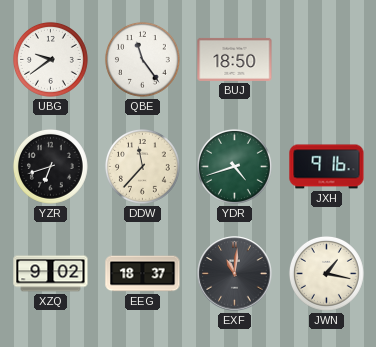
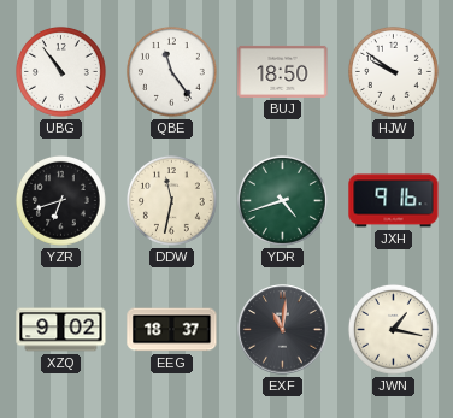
UBG: 9:39 -> 10:54 (60, 71)
HJW: none -> 9:51 (393, 71)
DDW: 11:37 -> 11:32 (171, 200)
